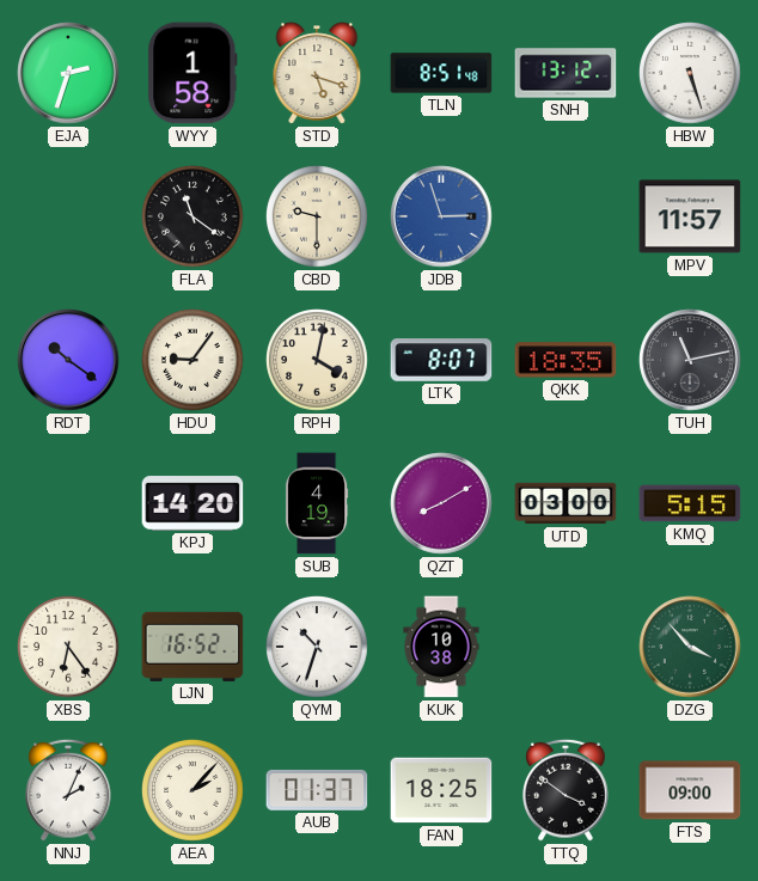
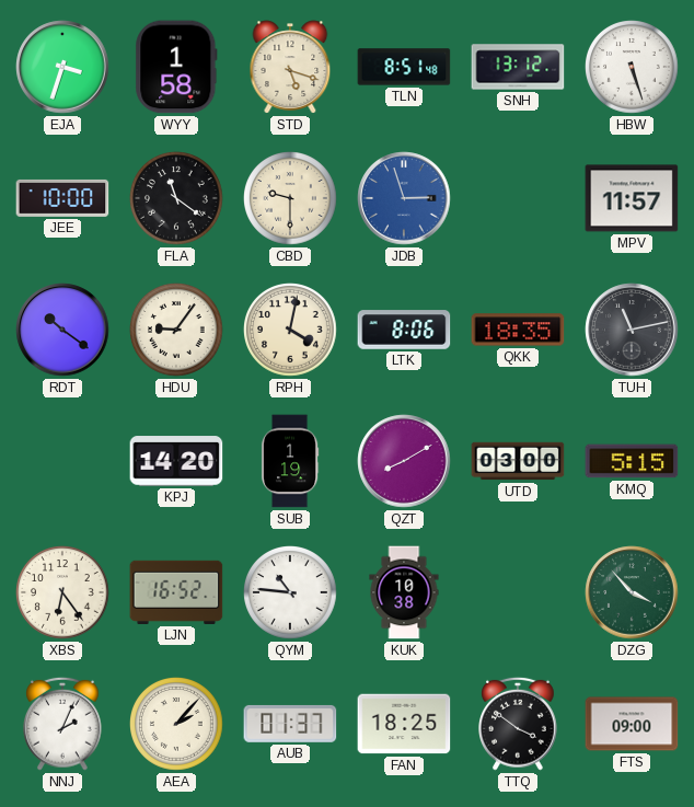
EJA: 2:33 -> 3:33 (62, 67)
JEE: none -> 10:00 (62, 198)
LTK: 8:07 -> 8:06 (404, 330)
SUB: 4:19 -> 1:19 (290, 461)
QYM: 10:33 -> 10:46 (290, 592)
